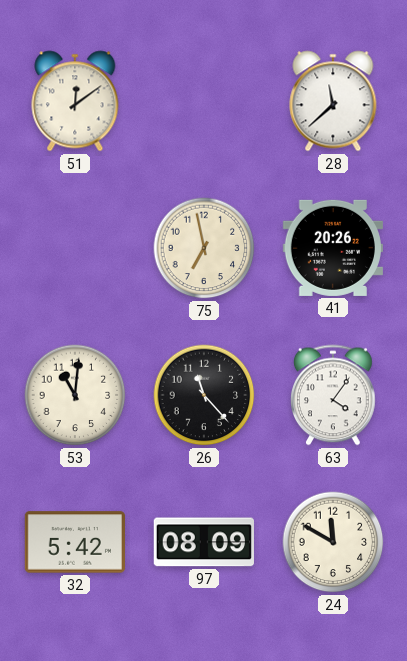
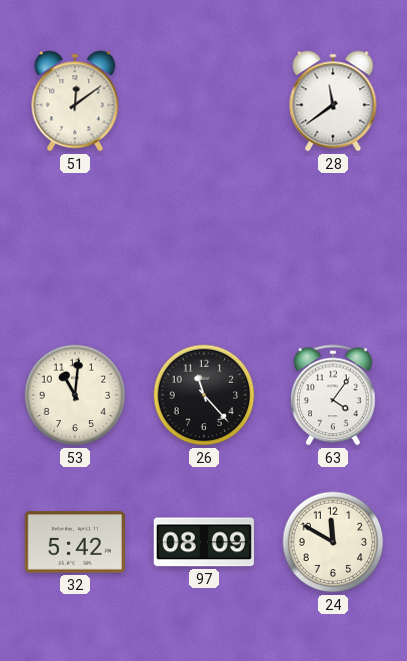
28: 11:38 -> 11:39 (333, 101)
75: 6:58 -> none (204, 248)
41: 20:26 -> none (333, 248)
